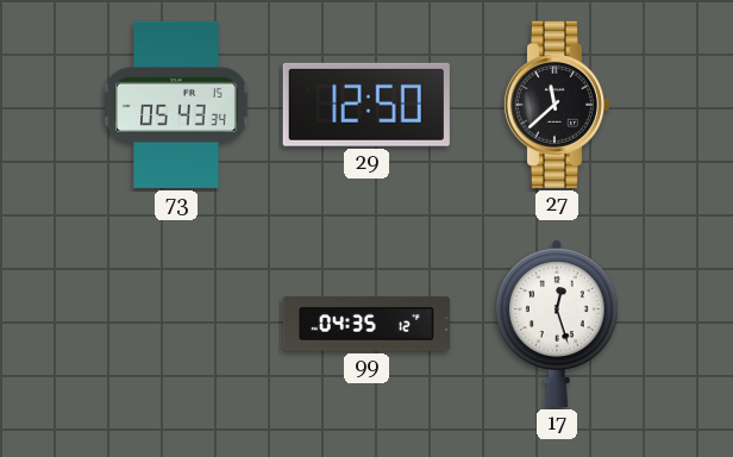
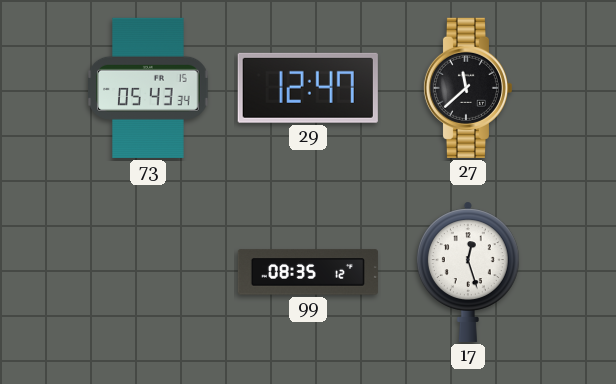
29: 12:50 -> 12:47 (308, 88)
99: 04:35 -> 08:35 (308, 272)
